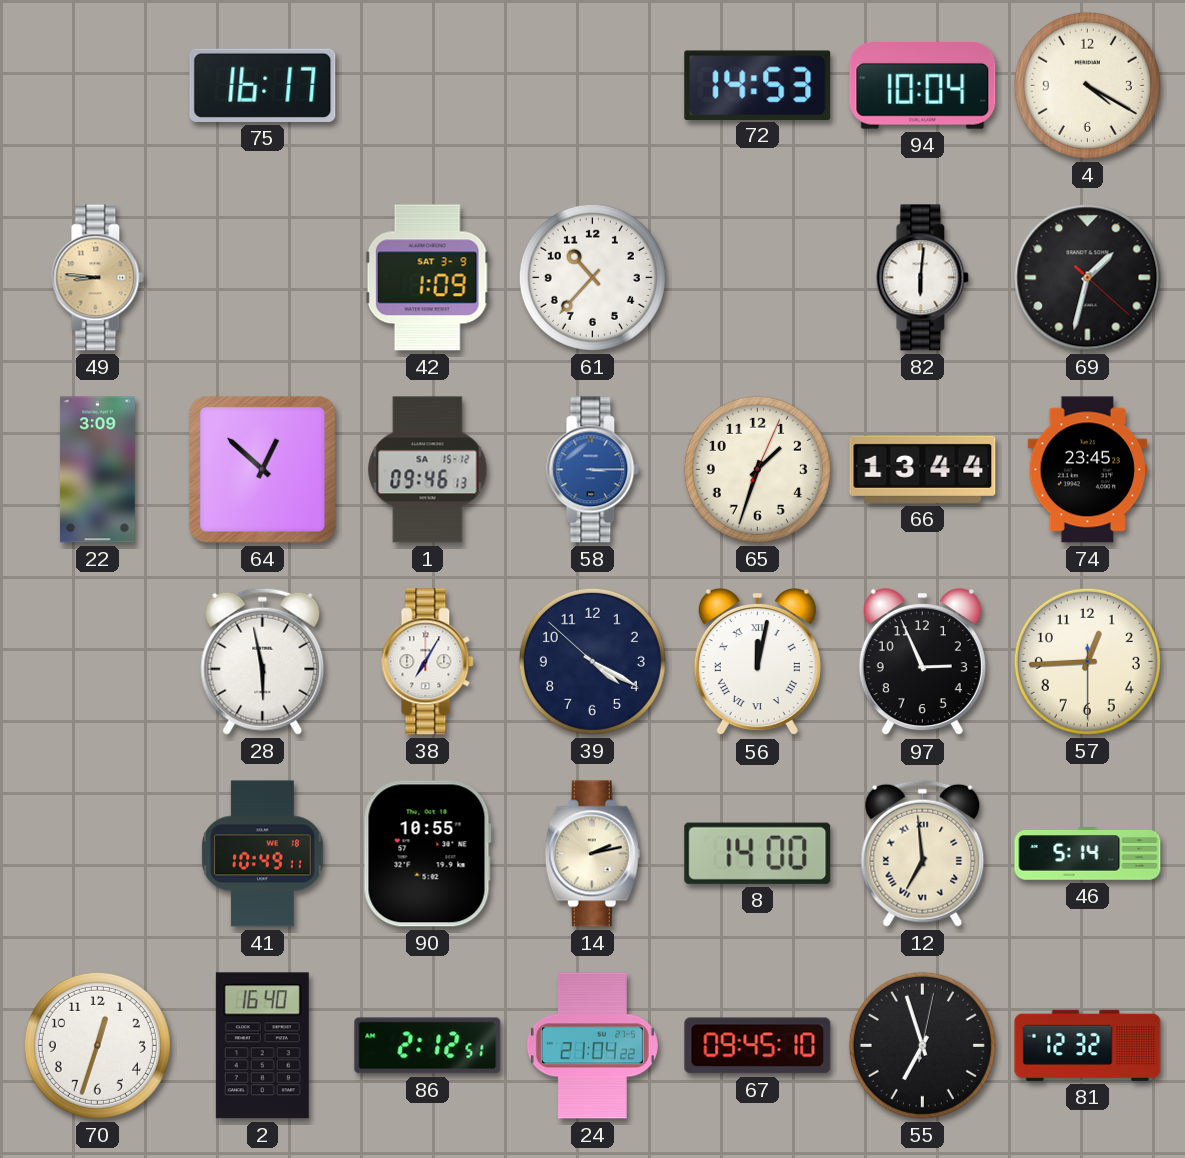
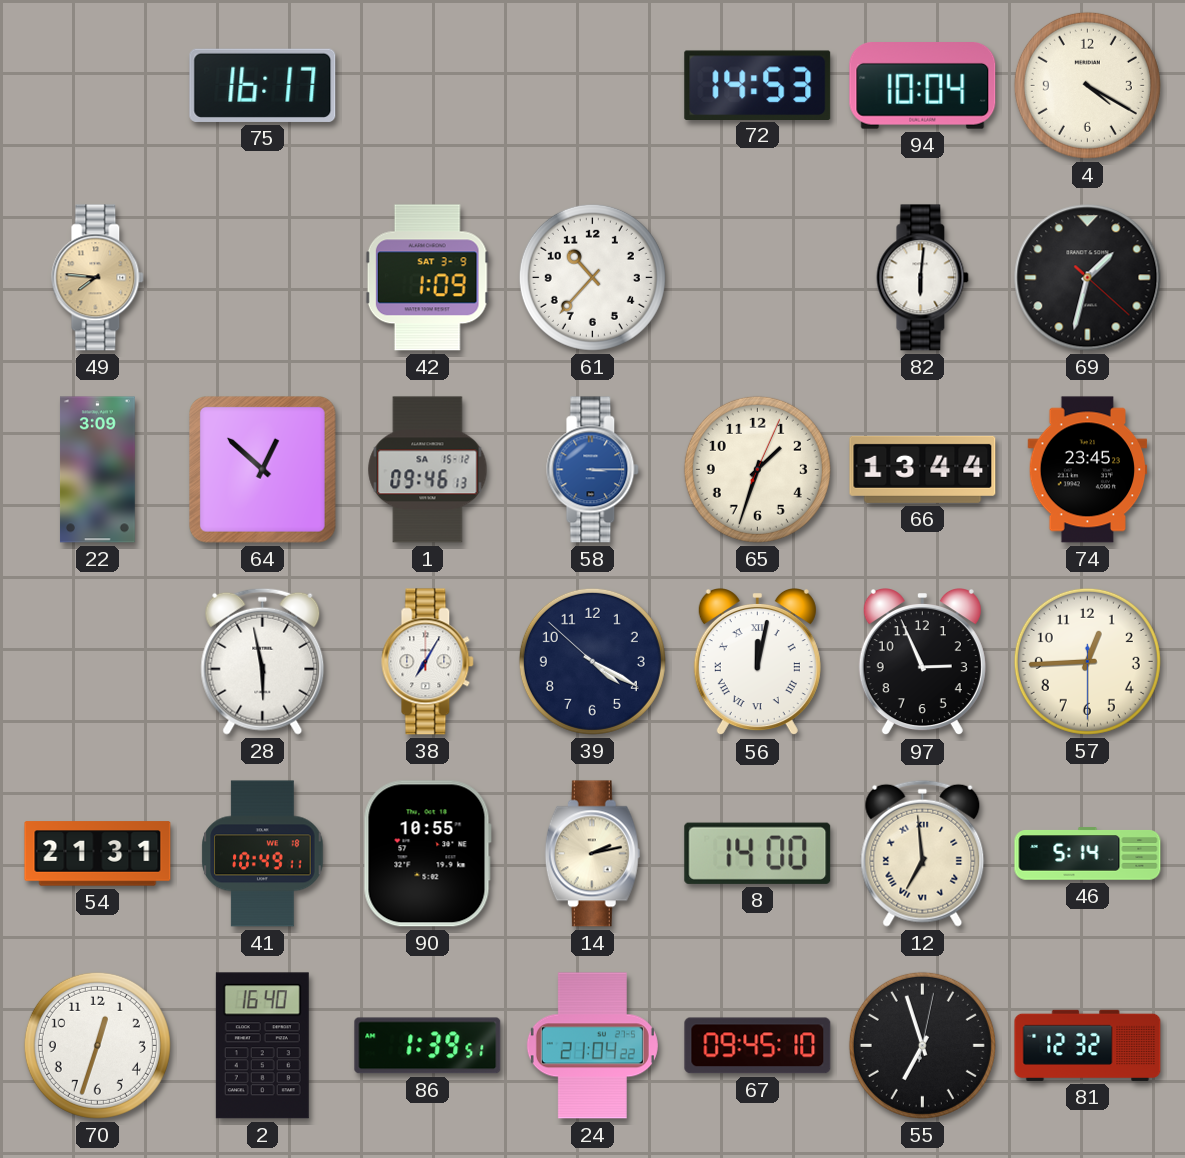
49: 8:46 -> 7:46 (98, 278)
54: none -> 21:31 (98, 854)
86: 2:12 -> 1:39 (428, 1046)
